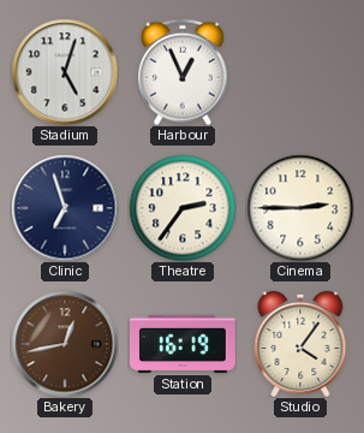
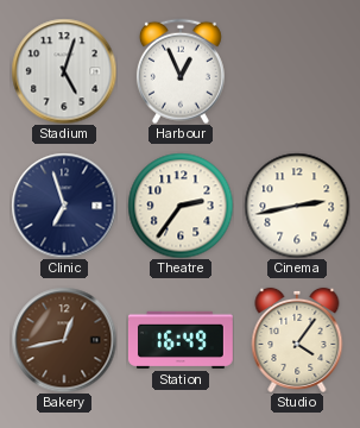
Cinema: 2:45 -> 2:43 (297, 206)
Station: 16:19 -> 16:49 (181, 340)
